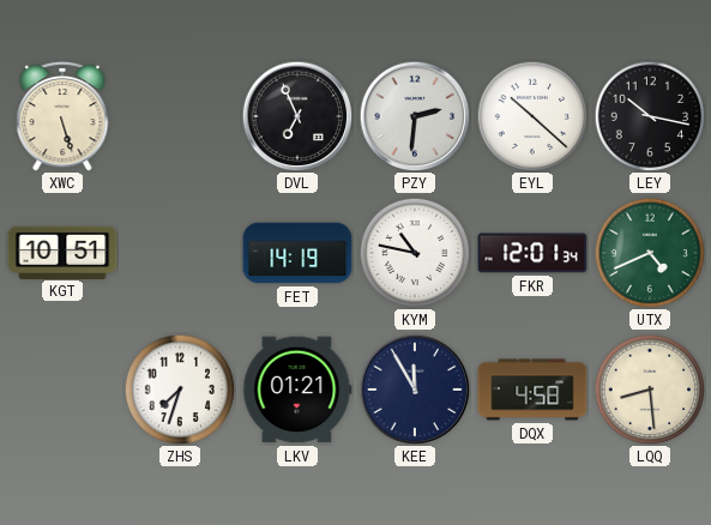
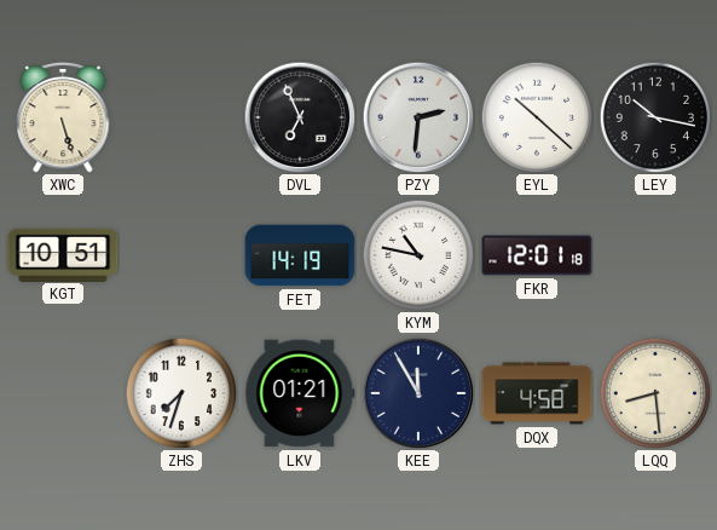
FKR: 12:01:34 -> 12:01:18 (537, 255)
UTX: 4:41 -> none (650, 253)
